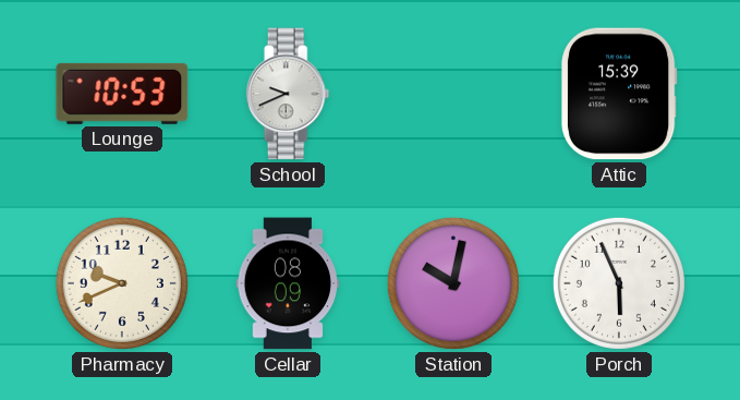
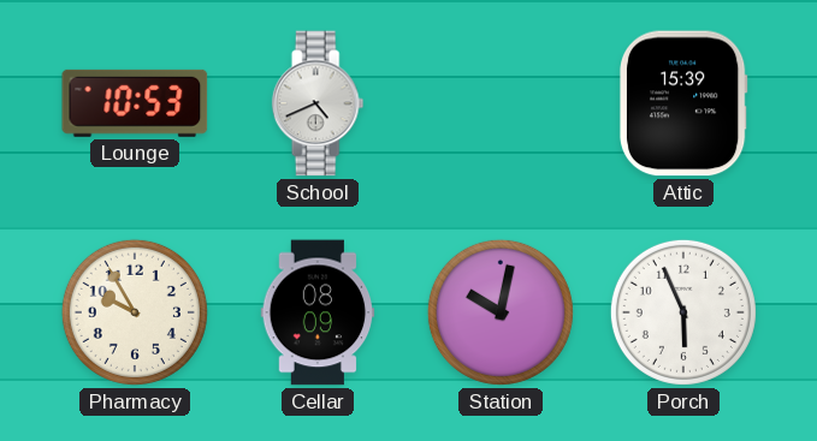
School: 9:41 -> 4:41 (318, 103)
Pharmacy: 9:41 -> 9:55 (135, 312)
